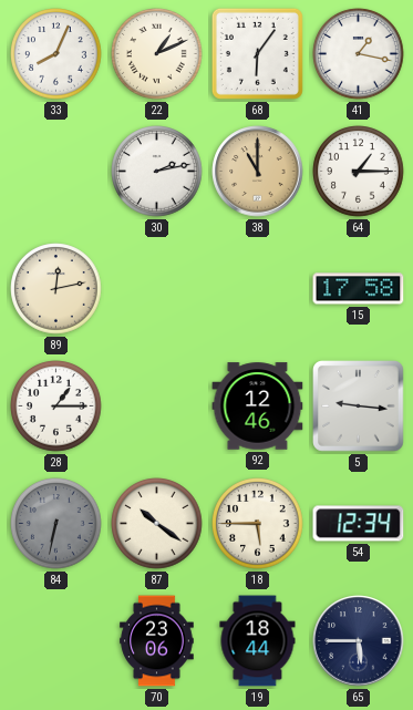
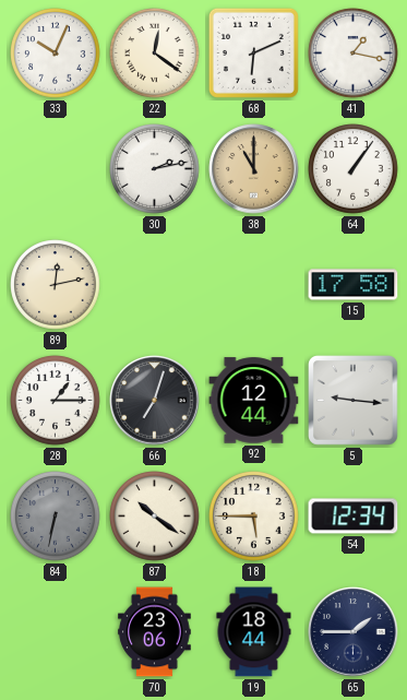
33: 8:04 -> 10:04 (56, 54)
22: 1:11 -> 12:21 (155, 54)
68: 6:06 -> 6:11 (253, 52)
64: 1:15 -> 1:06 (354, 169)
66: none -> 7:03 (155, 401)
92: 12:46 -> 12:44 (254, 401)
65: 5:45 -> 1:45 (354, 632)
